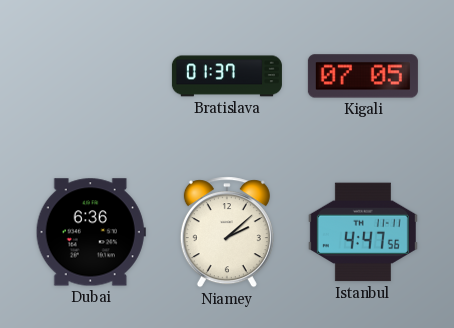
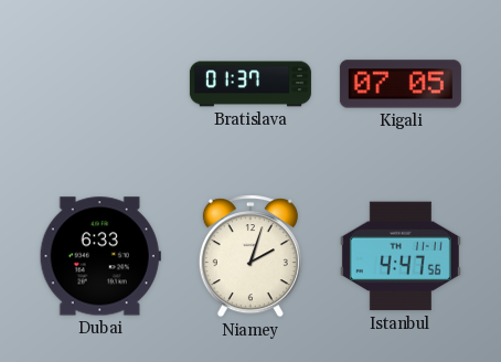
Dubai: 6:36 -> 6:33 (100, 256)
Niamey: 2:08 -> 2:03 (250, 256)
